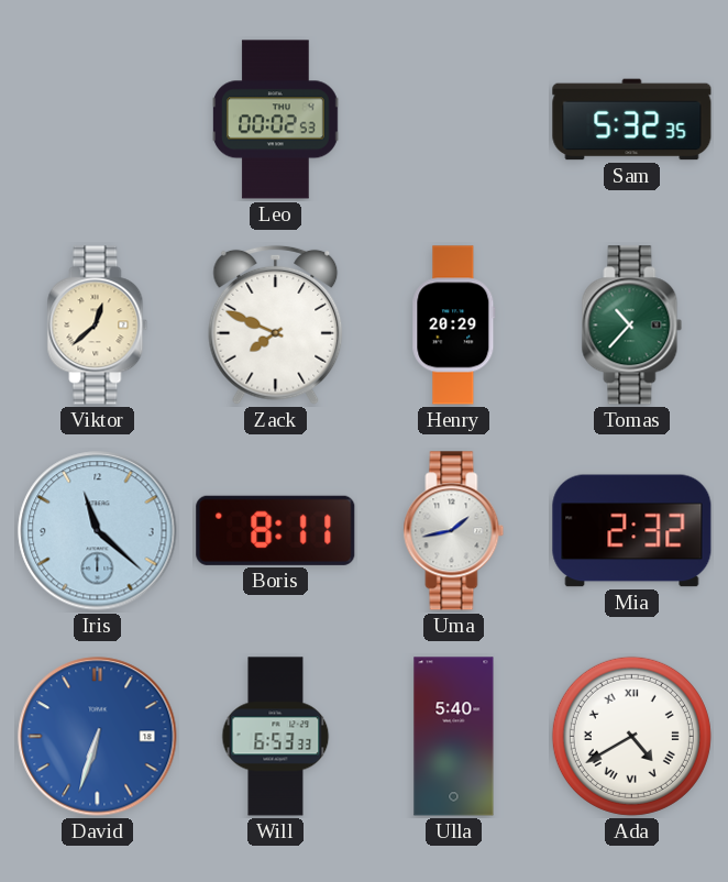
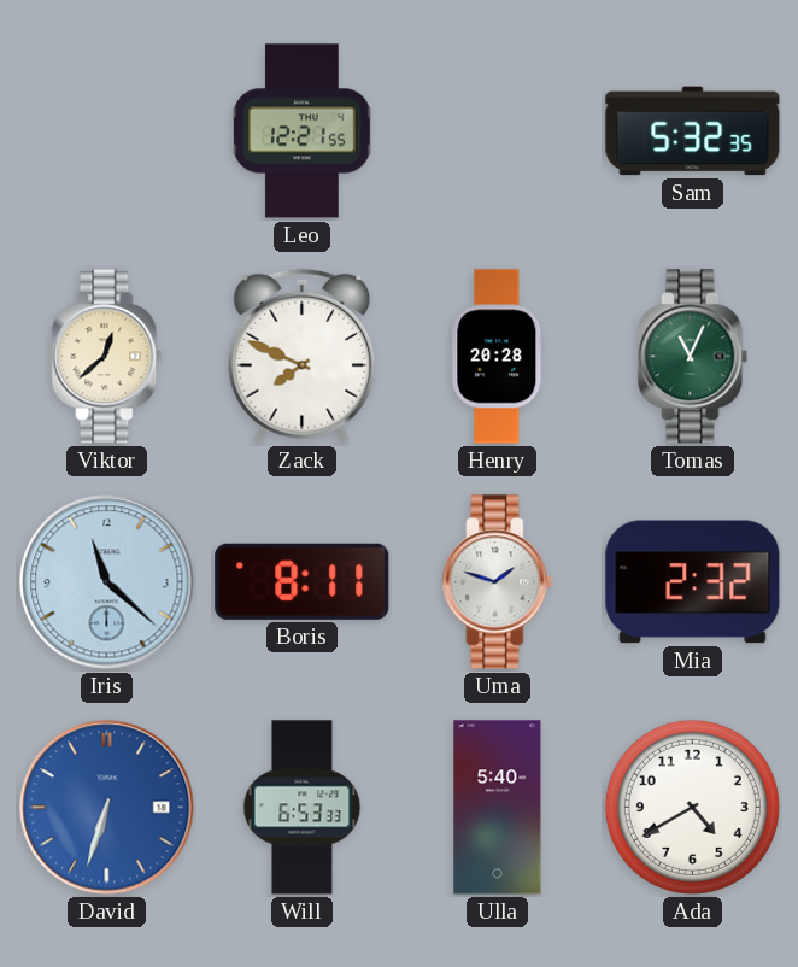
Leo: 00:02 -> 12:21 (303, 131)
Henry: 20:29 -> 20:28 (498, 357)
Tomas: 10:37 -> 11:04 (693, 357)
Uma: 1:43 -> 1:48 (498, 582)
Ada numerals: Roman -> Arabic (692, 807)
